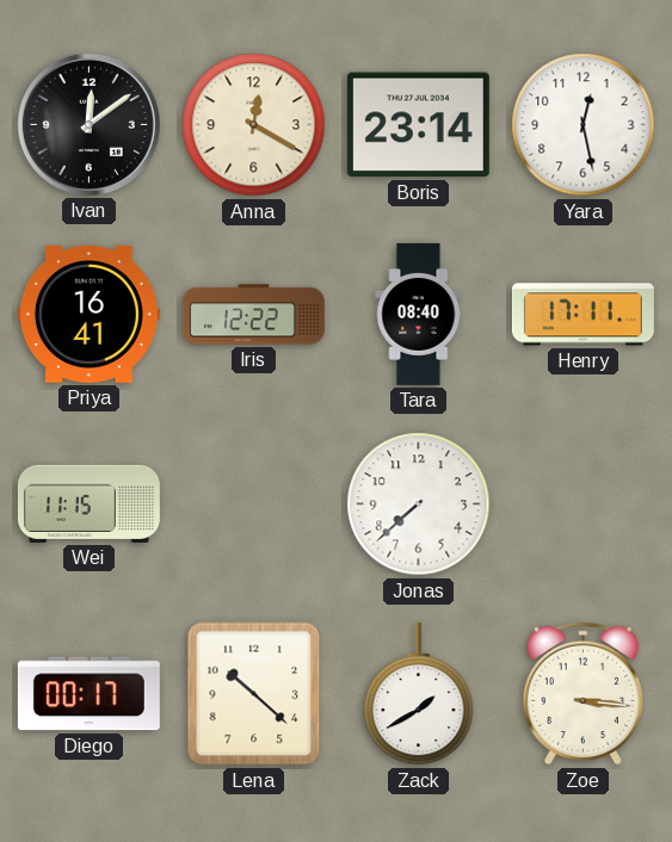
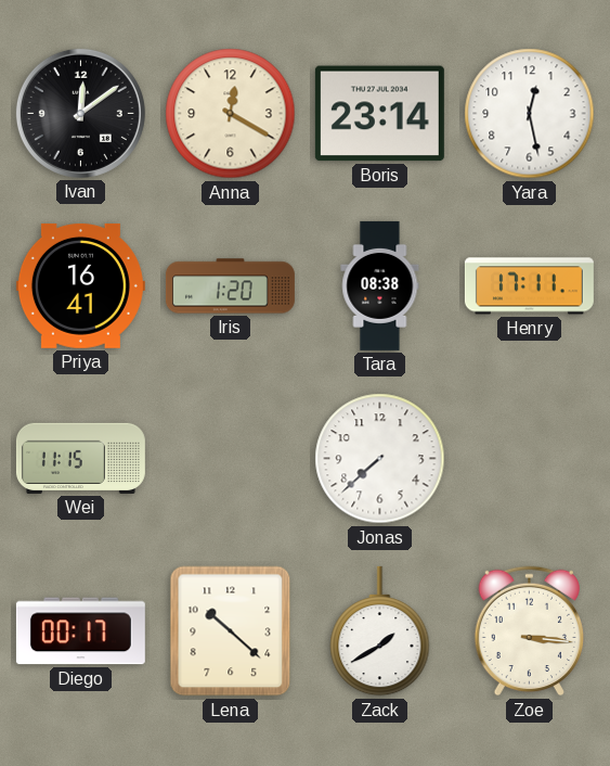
Iris: 12:22 -> 1:20 (230, 286)
Tara: 08:40 -> 08:38 (380, 285)
